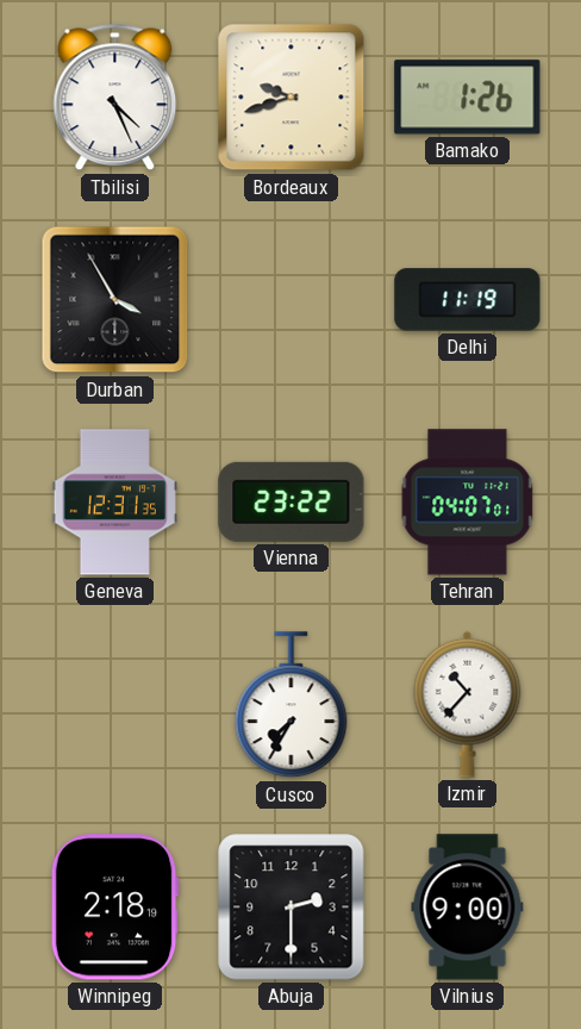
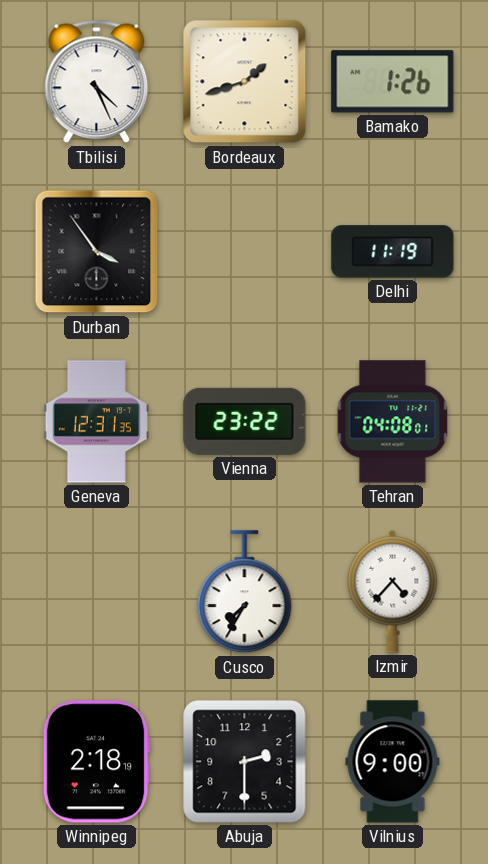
Bordeaux: 9:42 -> 1:42 (245, 82)
Durban: 3:55 -> 3:54 (97, 252)
Tehran: 04:07 -> 04:08 (393, 422)
Izmir: 10:37 -> 4:37 (393, 591)
